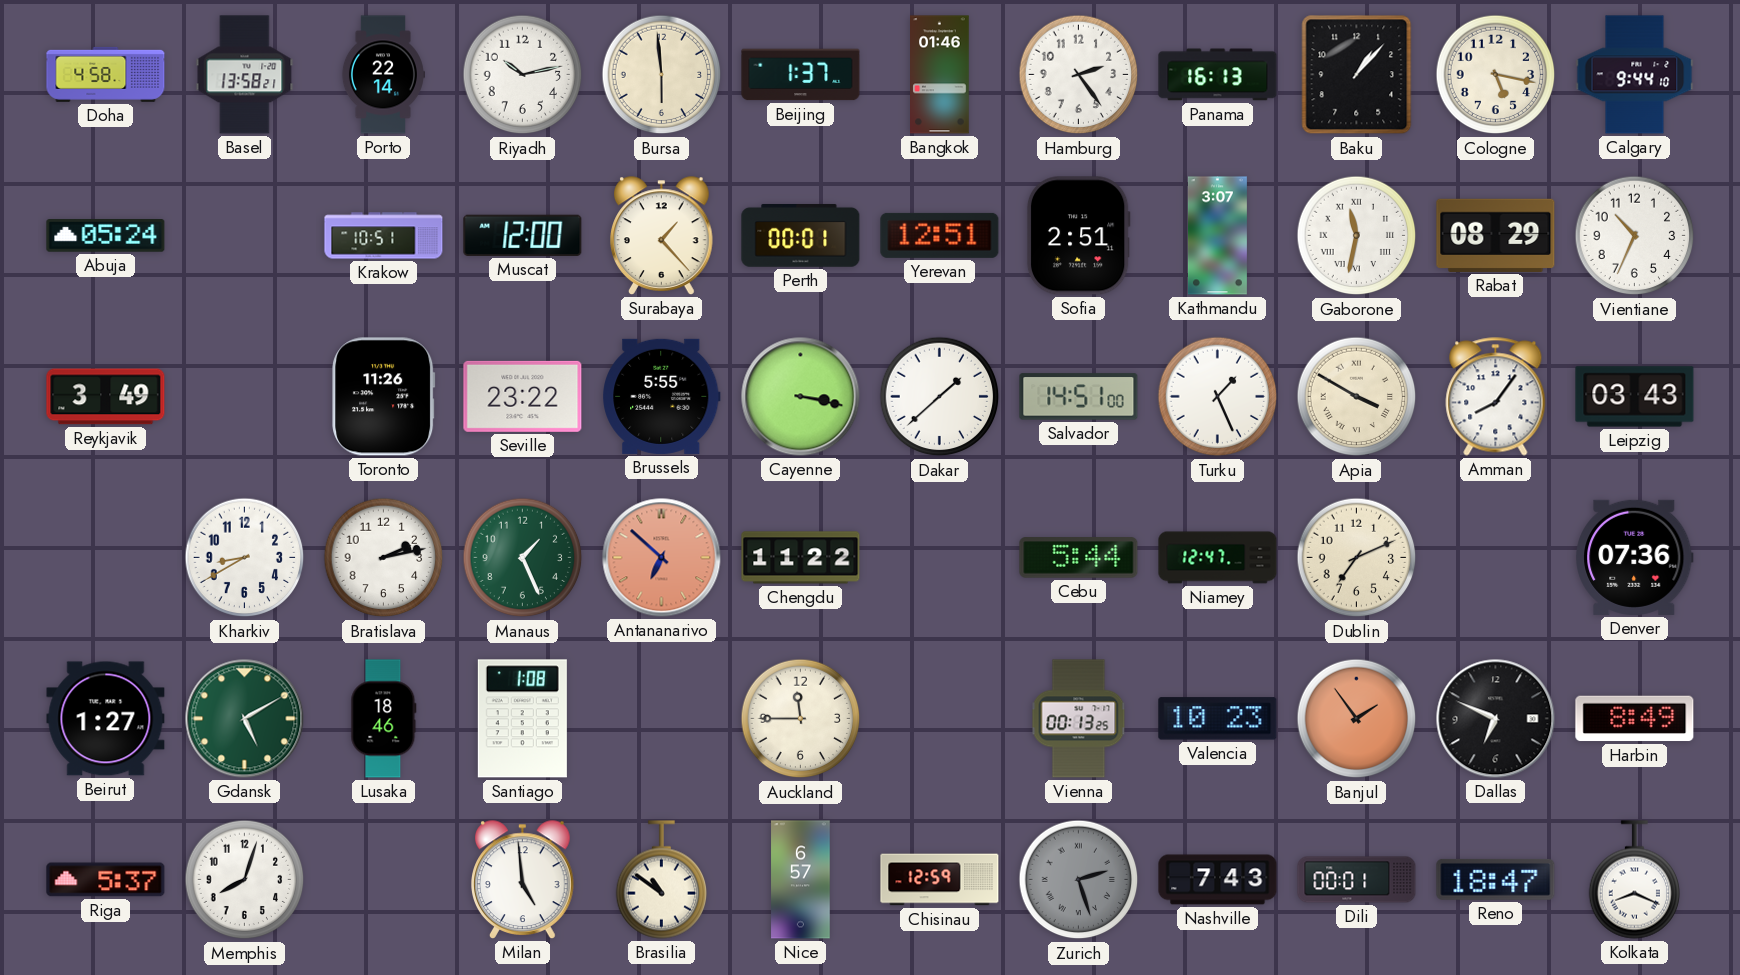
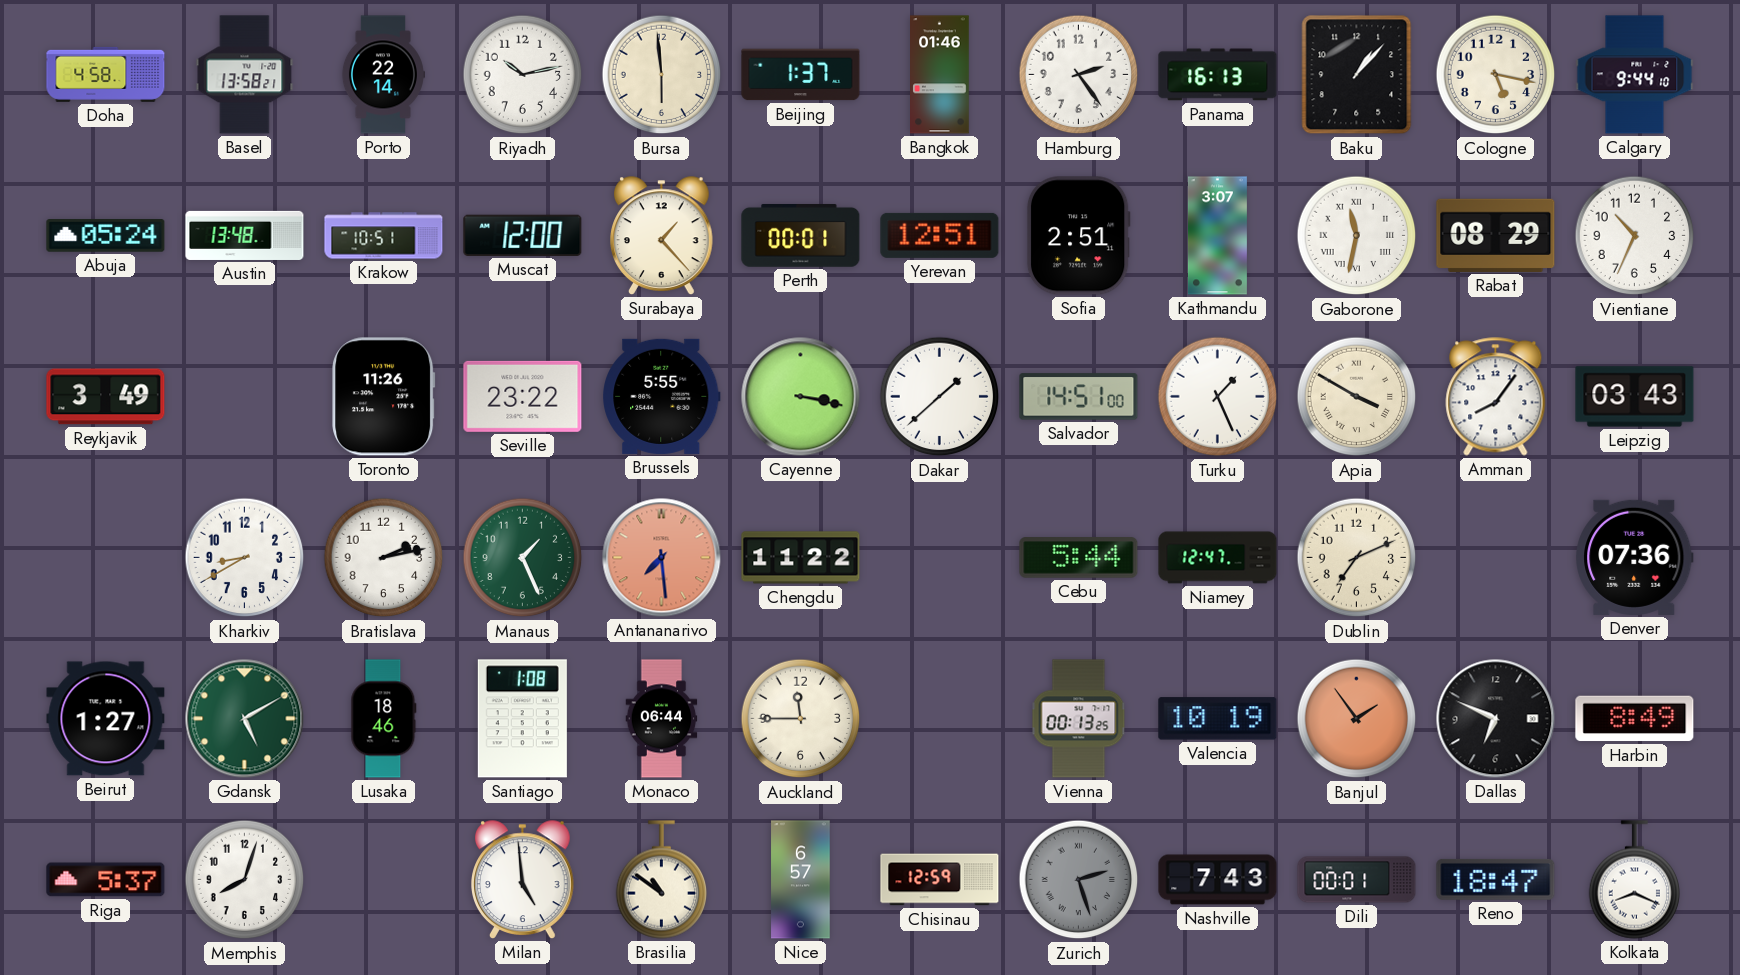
Austin: none -> 13:48 (245, 235)
Antananarivo: 6:52 -> 7:29 (662, 558)
Monaco: none -> 06:44 (662, 719)
Valencia: 10:23 -> 10:19 (1218, 719)
